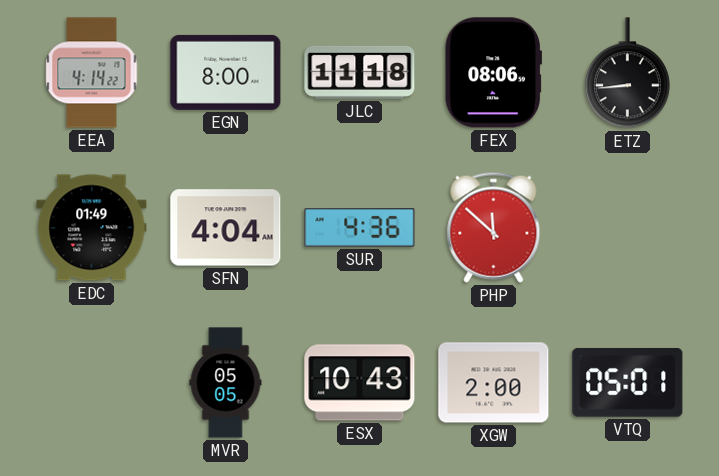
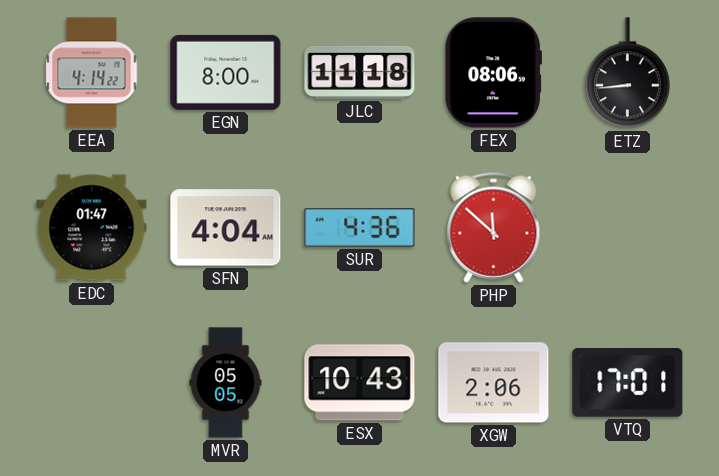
EDC: 01:49 -> 01:47 (92, 228)
XGW: 2:00 -> 2:06 (494, 383)
VTQ: 05:01 -> 17:01 (628, 383)
